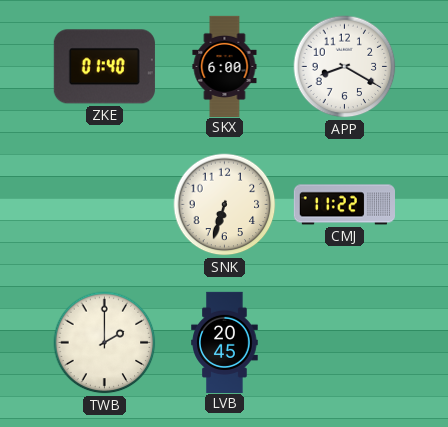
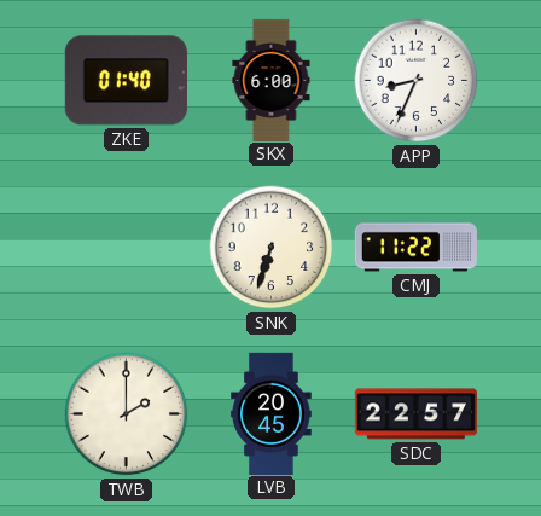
APP: 8:20 -> 8:34 (417, 81)
SDC: none -> 22:57 (415, 414)
